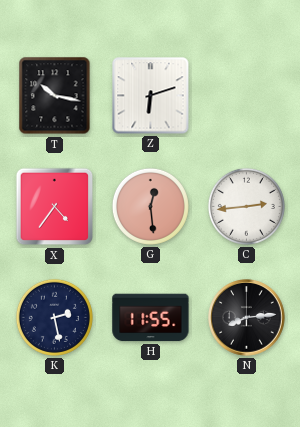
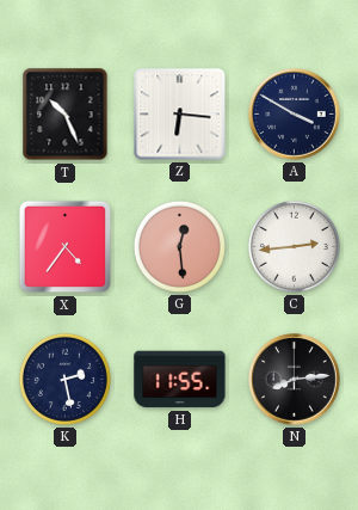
T: 10:17 -> 10:26 (66, 115)
Z: 6:12 -> 6:16 (180, 115)
A: none -> 3:50 (295, 115)
